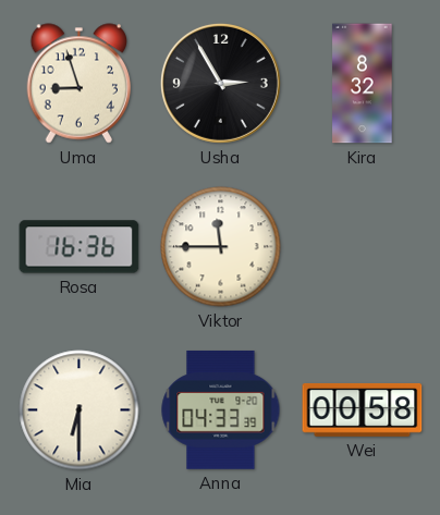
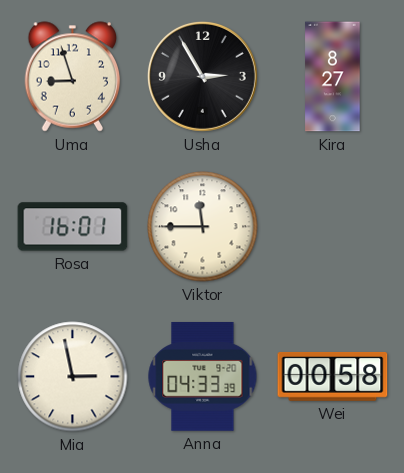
Kira: 8:32 -> 8:27 (333, 77)
Rosa: 16:36 -> 16:01 (73, 227)
Mia: 6:30 -> 2:58 (73, 377)
